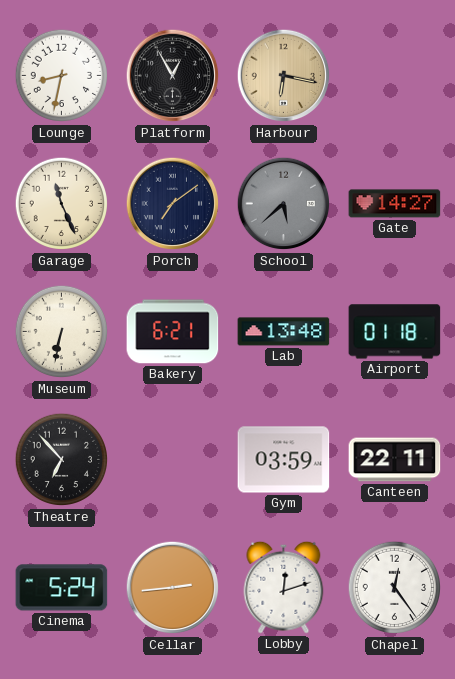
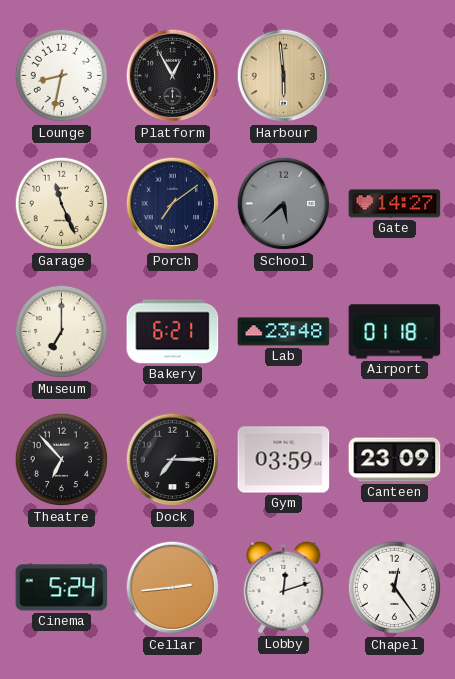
Harbour: 6:17 -> 5:59 (284, 76)
Museum: 6:32 -> 7:00 (62, 332)
Lab: 13:48 -> 23:48 (284, 332)
Dock: none -> 7:15 (173, 460)
Canteen: 22:11 -> 23:09 (395, 460)
